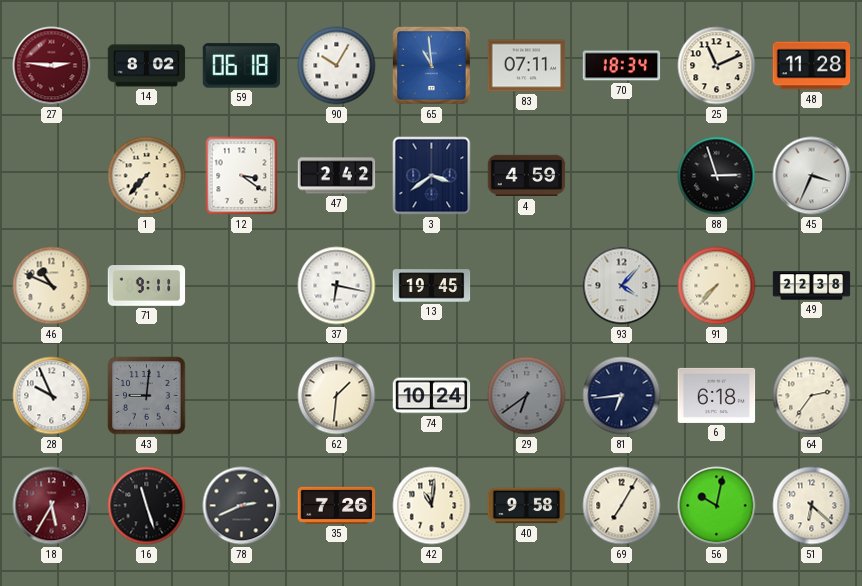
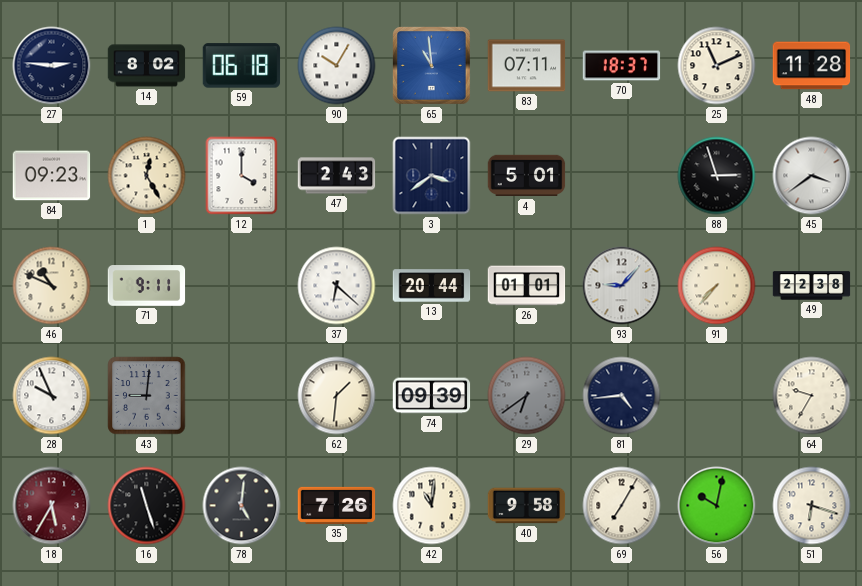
27 dial: burgundy -> navy (52, 66)
70: 18:34 -> 18:37 (622, 66)
84: none -> 09:23 (52, 176)
1: 7:37 -> 12:25 (147, 176)
12: 3:21 -> 4:00 (242, 176)
47: 2:42 -> 2:43 (337, 176)
4: 4:59 -> 5:01 (527, 176)
45: 3:34 -> 3:39 (812, 176)
37: 6:17 -> 6:22 (337, 286)
13: 19:45 -> 20:44 (432, 286)
26: none -> 01:01 (527, 286)
93: 4:07 -> 9:07 (622, 286)
74: 10:24 -> 09:39 (432, 396)
81: 6:44 -> 4:44 (622, 396)
6: 6:18 -> none (717, 395)
64: 2:36 -> 9:35 (812, 396)
78: 2:41 -> 5:01 (242, 506)
51: 6:22 -> 6:18 (812, 506)
